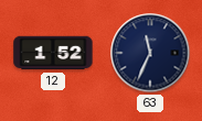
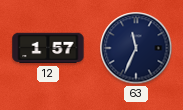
12: 1:52 -> 1:57 (48, 48)
